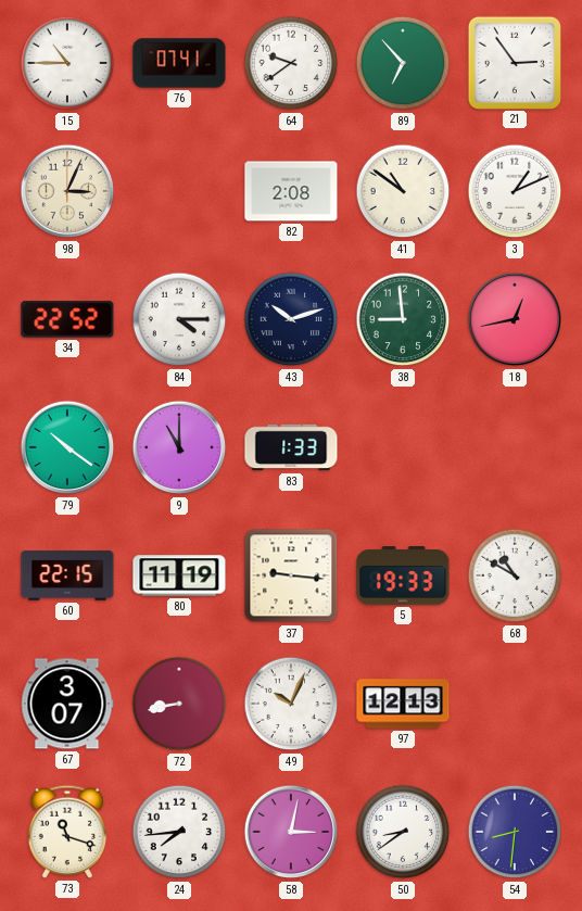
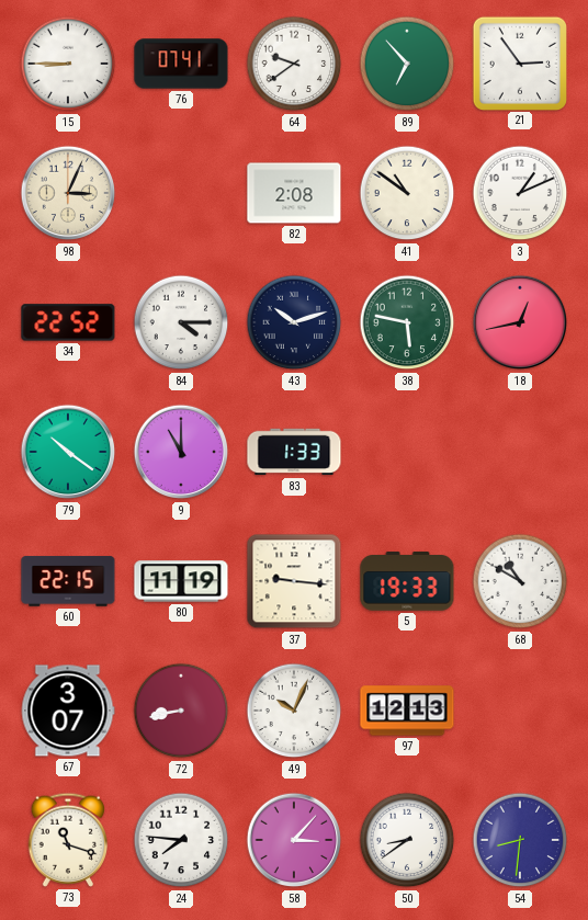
15: 10:45 -> 8:45 (68, 64)
38: 8:59 -> 5:47 (407, 322)
24: 7:44 -> 7:46 (181, 840)
58: 3:02 -> 3:07 (294, 840)
